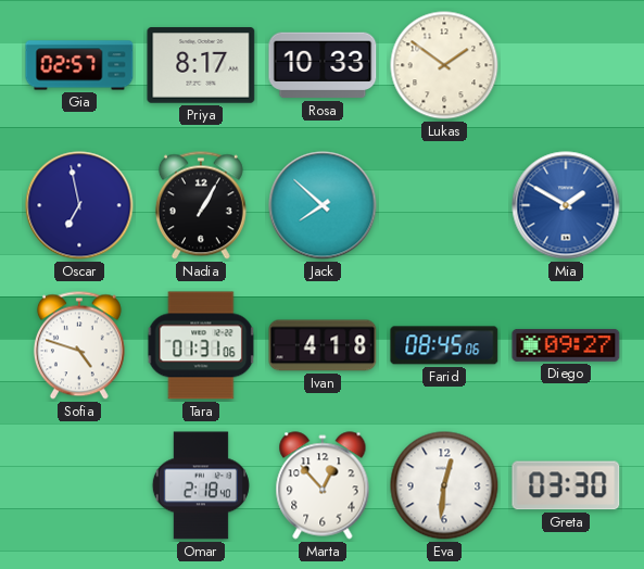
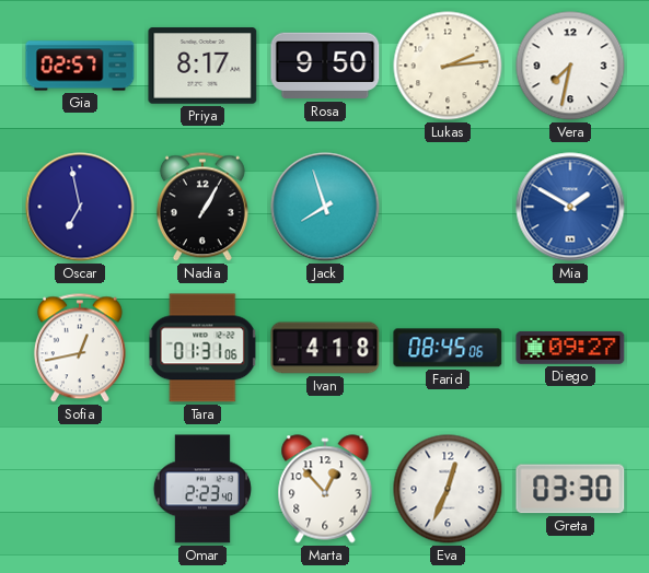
Rosa: 10:33 -> 9:50 (325, 66)
Lukas: 1:51 -> 2:14 (448, 66)
Vera: none -> 7:32 (570, 66)
Jack: 7:52 -> 7:57 (325, 207)
Sofia: 4:48 -> 12:43 (80, 348)
Omar: 2:18 -> 2:23 (202, 489)
Eva: 12:31 -> 12:34 (448, 489)
